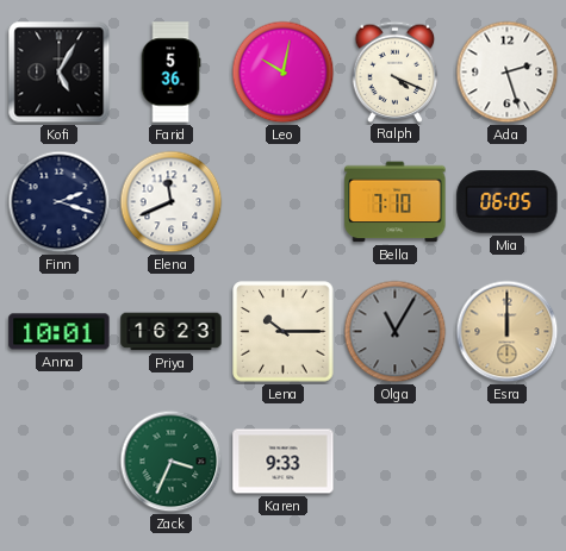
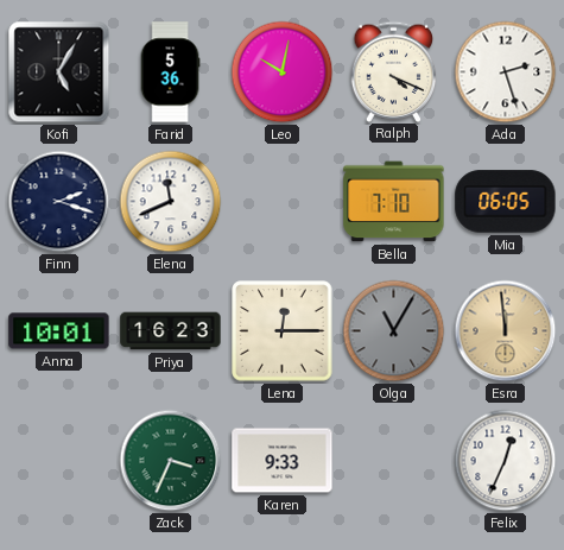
Lena: 10:15 -> 12:15 (283, 331)
Esra: 12:00 -> 11:59 (506, 331)
Felix: none -> 12:34 (506, 461)
